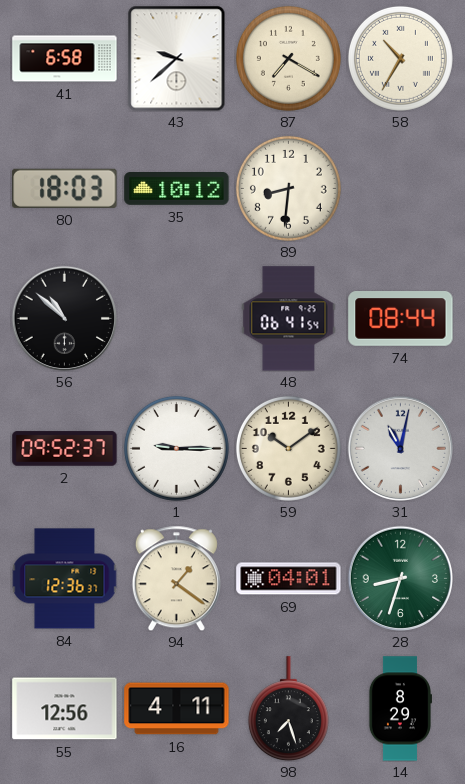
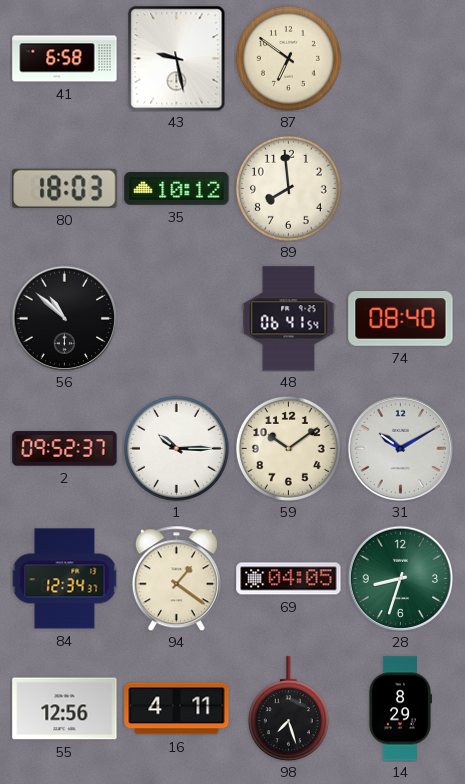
43: 9:38 -> 9:28 (177, 58)
87: 7:20 -> 6:51 (288, 58)
58: 10:35 -> none (400, 58)
89: 8:31 -> 7:59 (288, 188)
74: 08:44 -> 08:40 (401, 319)
1: 9:15 -> 10:15 (176, 448)
31: 11:02 -> 10:10 (400, 448)
84: 12:36 -> 12:34 (64, 579)
69: 04:01 -> 04:05 (289, 579)
